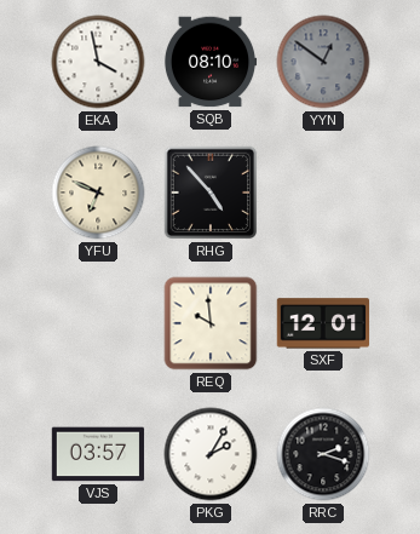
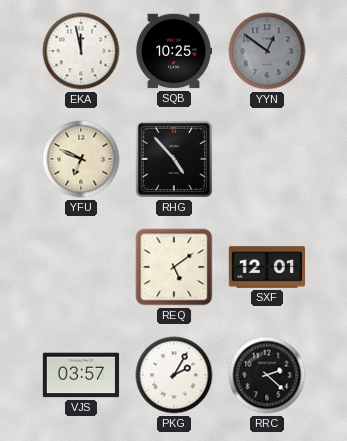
EKA: 3:58 -> 11:58 (81, 51)
SQB: 08:10 -> 10:25 (174, 51)
REQ: 9:59 -> 5:09 (174, 267)
RRC: 2:18 -> 2:22 (267, 375)
